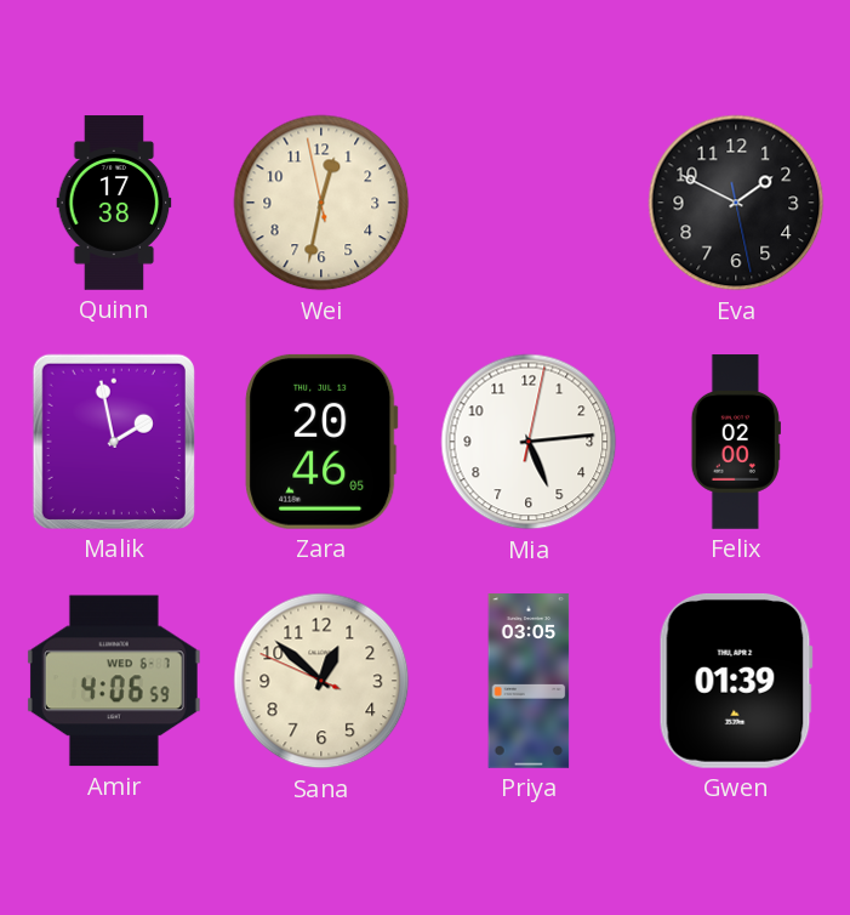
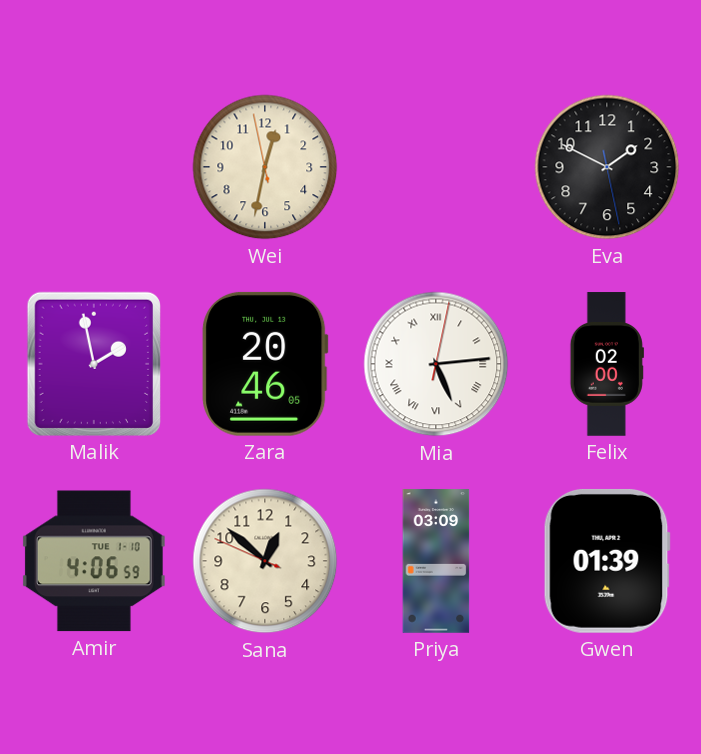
Quinn: 17:38 -> none (114, 203)
Mia numerals: Arabic -> Roman (436, 364)
Amir date: WED 6-7 -> TUE 1-10 (94, 561)
Priya: 03:05 -> 03:09 (436, 561)
